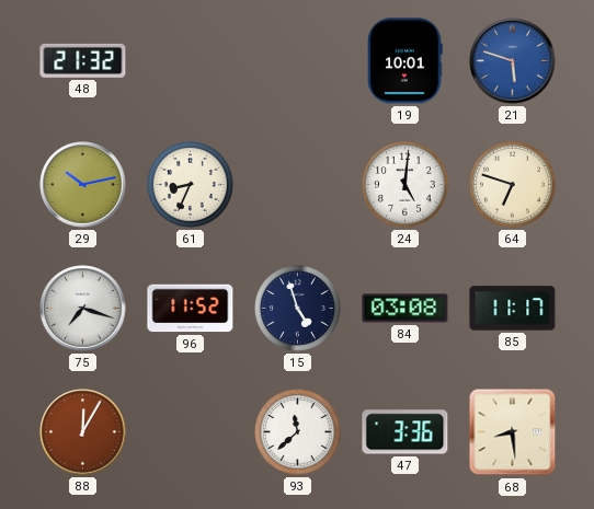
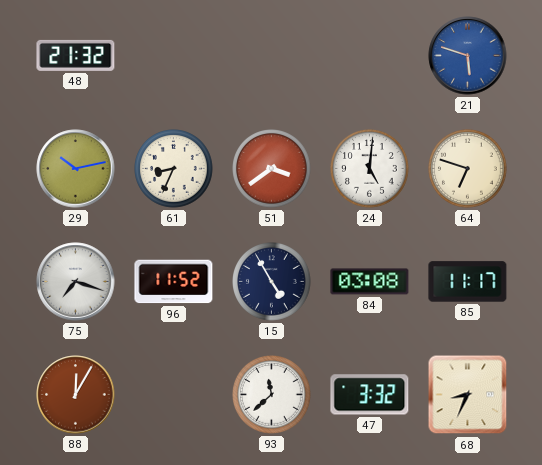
19: 10:01 -> none (405, 61)
51: none -> 3:39 (272, 169)
15: 4:57 -> 4:55 (272, 282)
47: 3:36 -> 3:32 (370, 395)
68: 8:29 -> 8:34 (468, 395)
